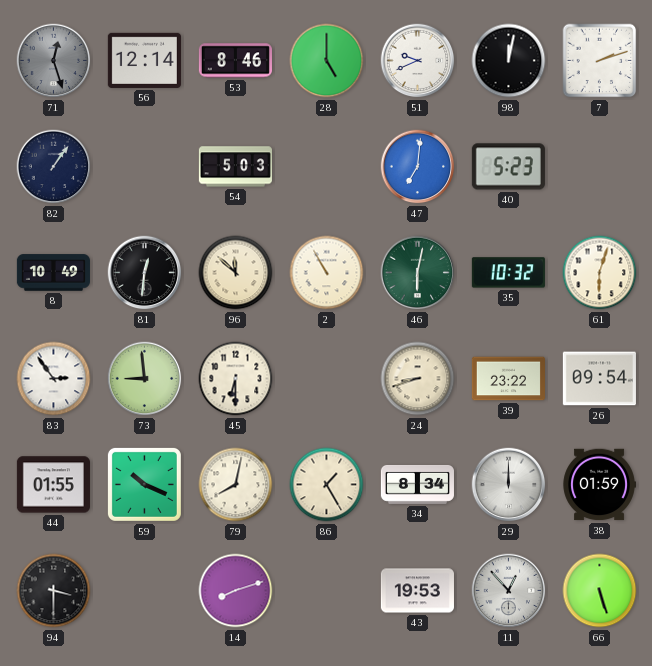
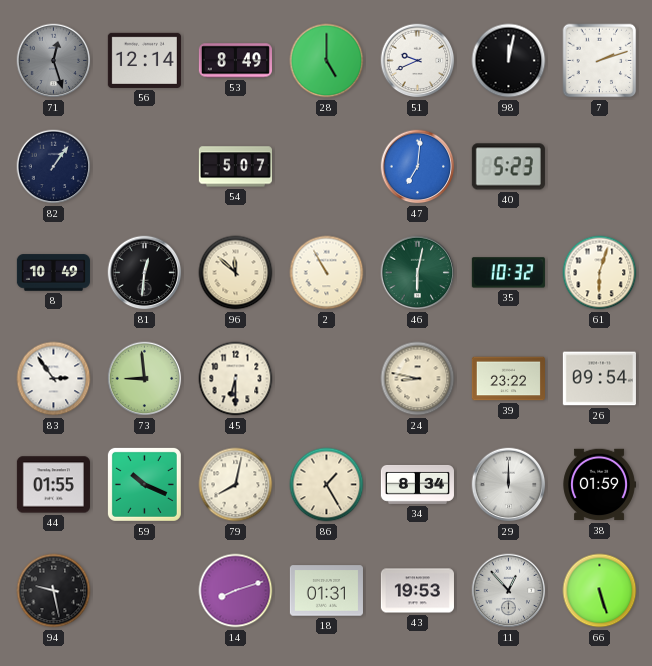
53: 8:46 -> 8:49 (235, 61)
54: 5:03 -> 5:07 (235, 167)
24: 8:42 -> 8:47 (418, 379)
94: 3:30 -> 9:28 (54, 591)
18: none -> 01:31 (326, 591)
